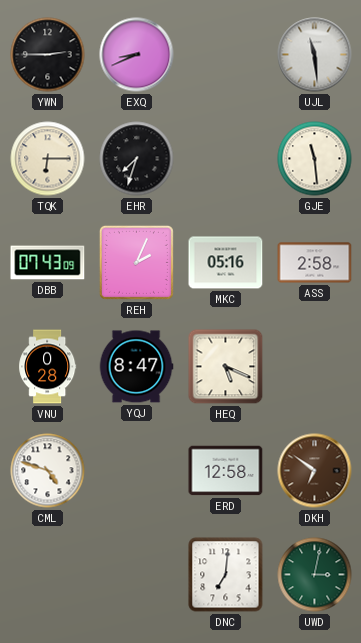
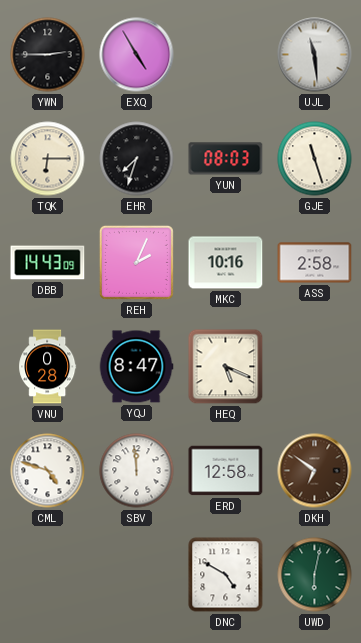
EXQ: 8:41 -> 4:55 (137, 55)
YUN: none -> 08:03 (226, 159)
GJE: 11:29 -> 11:27 (315, 159)
DBB: 07:43 -> 14:43 (48, 263)
MKC: 05:16 -> 10:16 (226, 263)
SBV: none -> 11:59 (137, 471)
DNC: 7:01 -> 4:50 (226, 575)
UWD: 3:02 -> 6:02 (315, 575)
